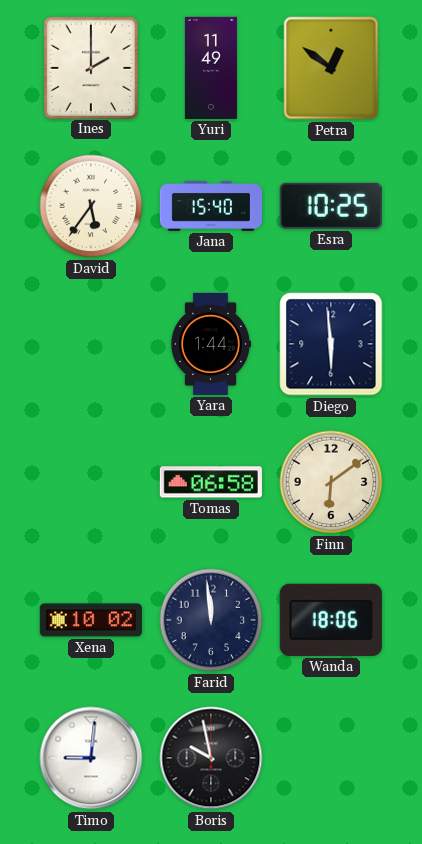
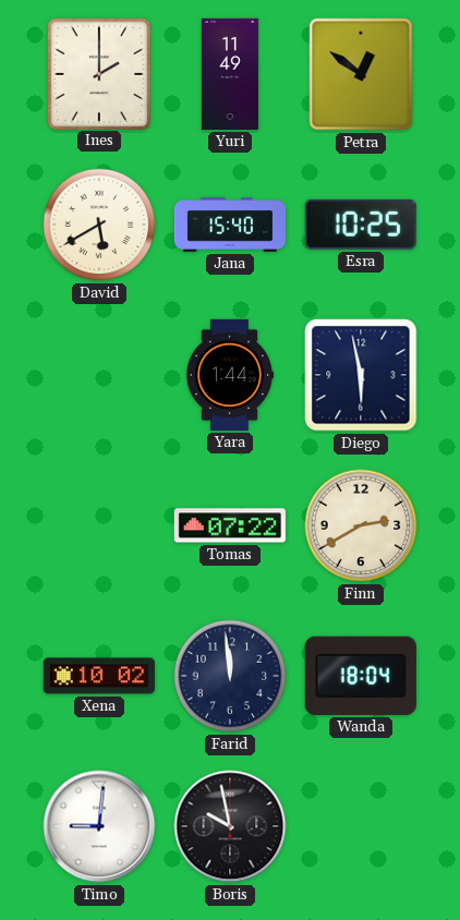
David: 5:36 -> 5:40 (99, 225)
Diego: 5:59 -> 5:58 (361, 375)
Tomas: 06:58 -> 07:22 (230, 525)
Finn: 6:09 -> 2:40 (361, 525)
Wanda: 18:06 -> 18:04 (361, 676)
